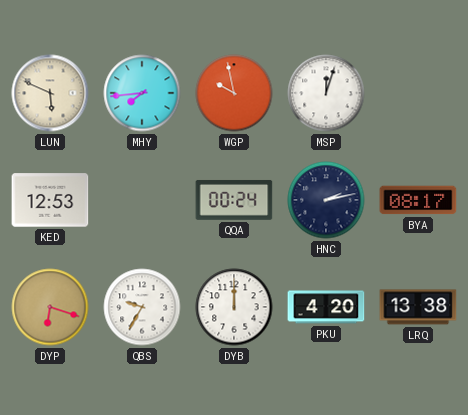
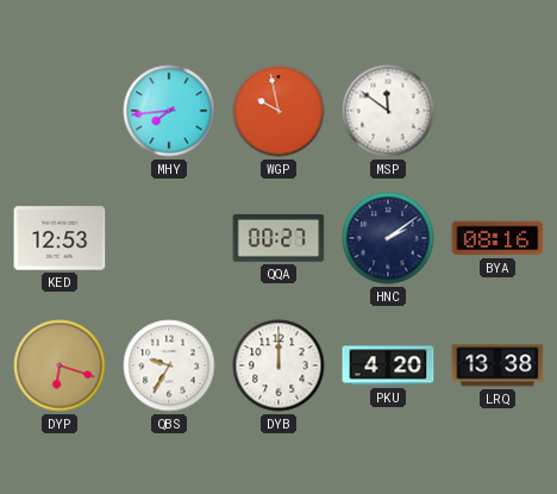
LUN: 5:49 -> none (50, 93)
MSP: 12:03 -> 11:51 (388, 111)
QQA: 00:24 -> 00:27 (278, 238)
HNC: 2:13 -> 2:09 (388, 238)
BYA: 08:17 -> 08:16 (497, 238)
